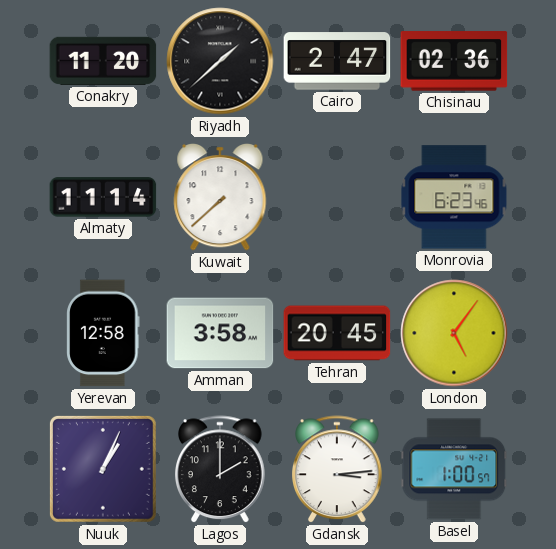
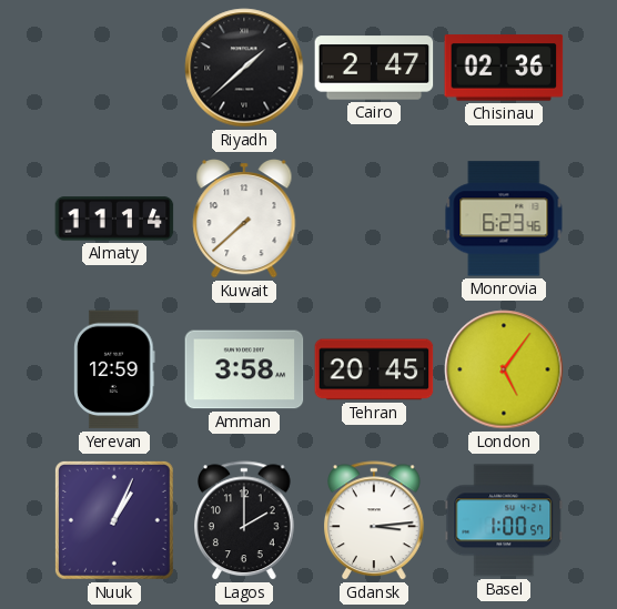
Conakry: 11:20 -> none (103, 61)
Yerevan: 12:58 -> 12:59 (114, 369)
